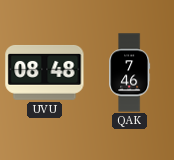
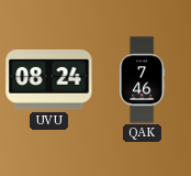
UVU: 08:48 -> 08:24 (49, 79)
